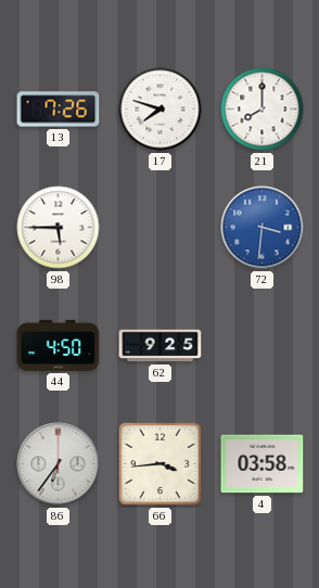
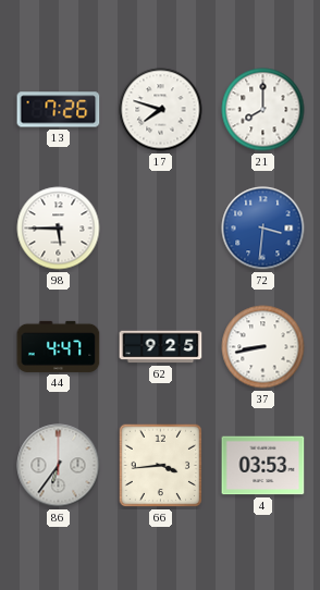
44: 4:50 -> 4:47 (59, 346)
37: none -> 8:43 (263, 347)
4: 03:58 -> 03:53 (263, 466)
